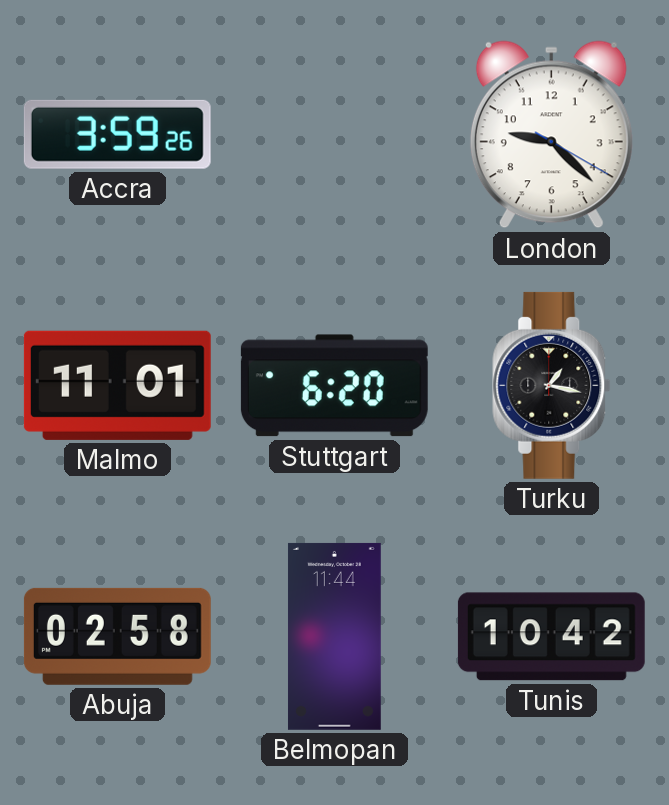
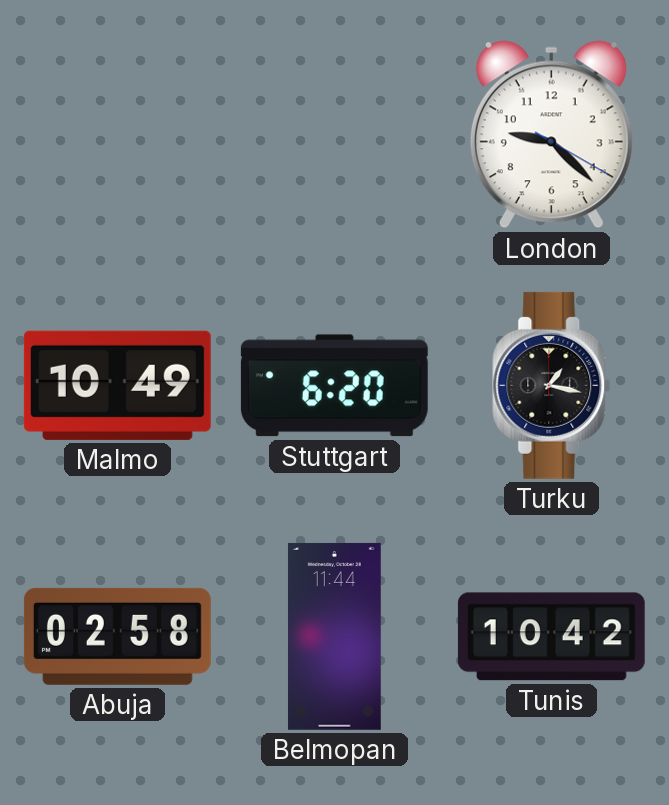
Accra: 3:59 -> none (117, 134)
Malmo: 11:01 -> 10:49 (117, 385)
